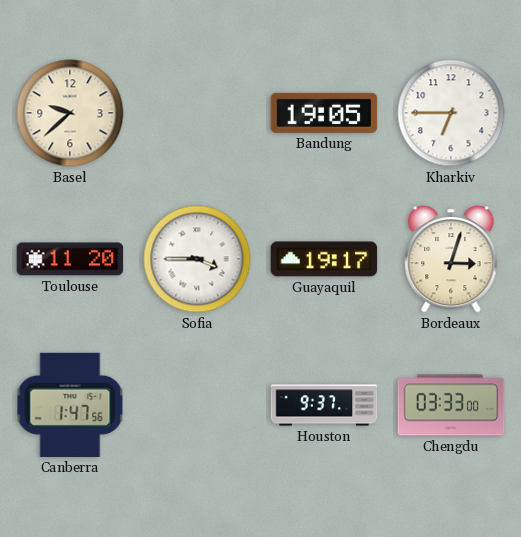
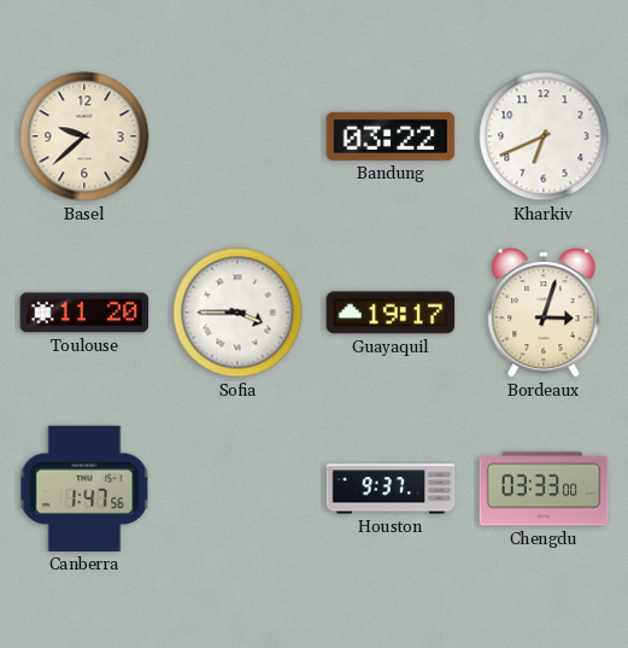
Bandung: 19:05 -> 03:22 (391, 136)
Kharkiv: 6:45 -> 6:41 (544, 136)
